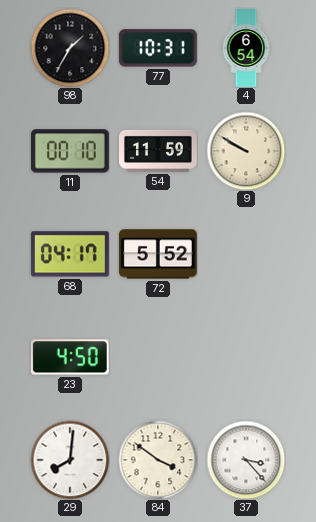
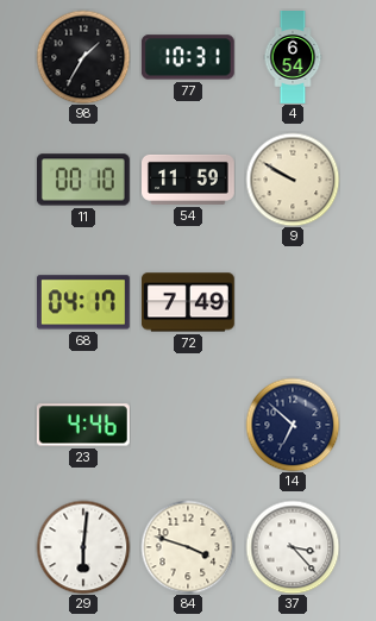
72: 5:52 -> 7:49 (188, 302)
23: 4:50 -> 4:46 (83, 425)
14: none -> 6:52 (293, 425)
29: 8:01 -> 6:01 (83, 547)
84: 3:51 -> 3:48 (188, 547)
